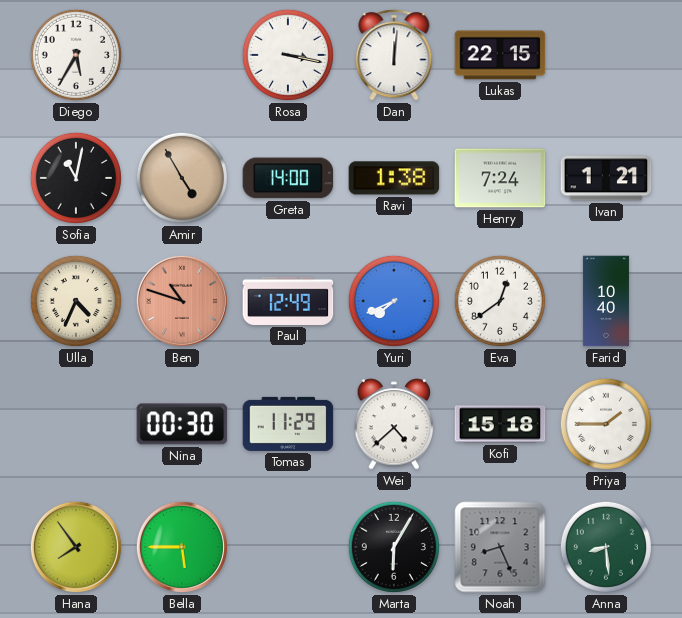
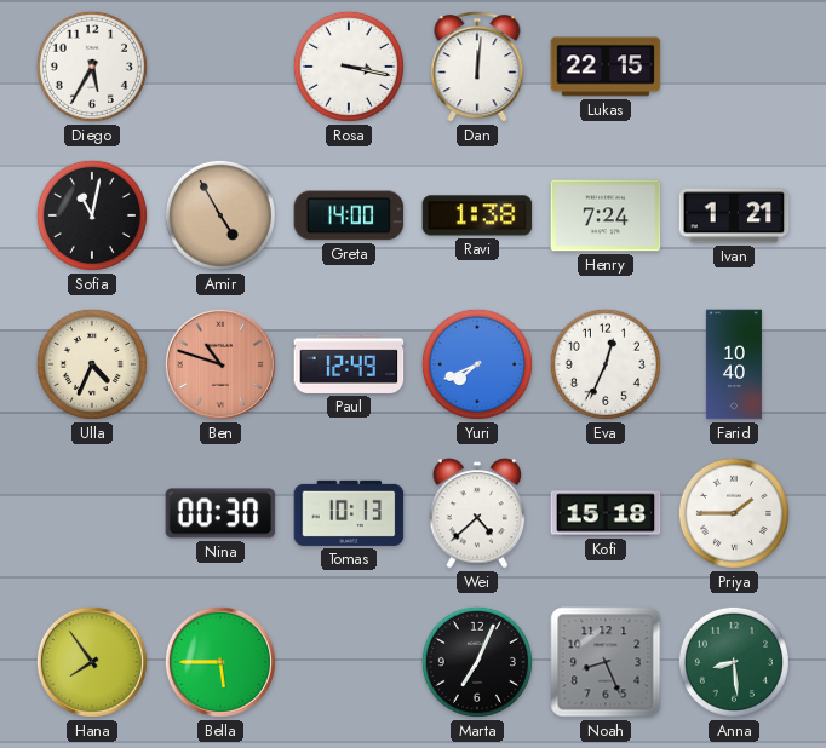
Eva: 12:39 -> 12:34 (606, 364)
Tomas: 11:29 -> 10:13 (349, 513)
Marta: 6:05 -> 7:04 (477, 662)
